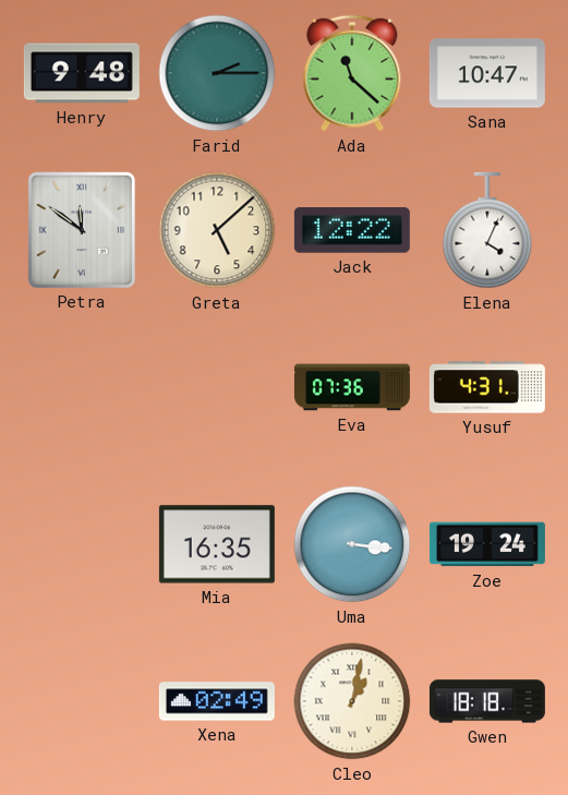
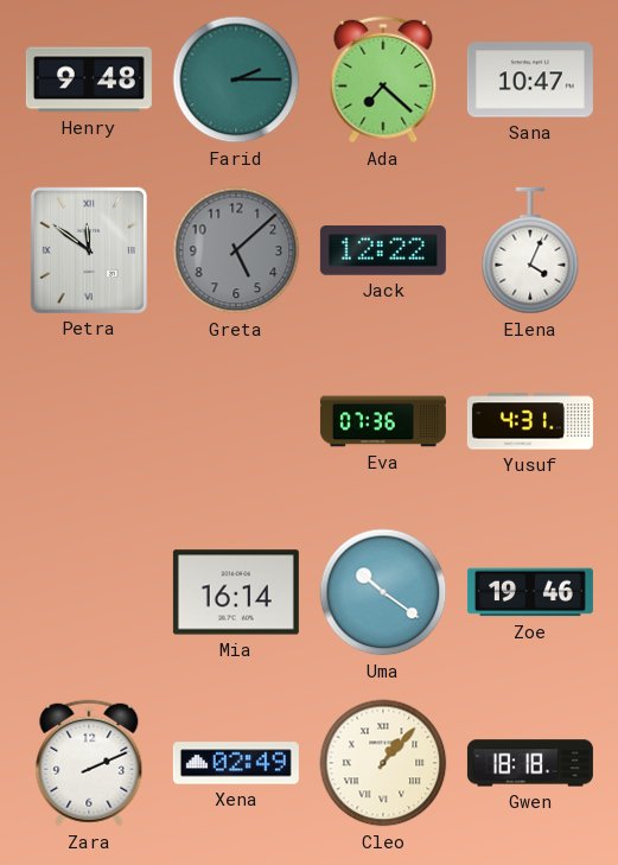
Ada: 11:22 -> 7:22 (383, 79)
Greta dial: cream -> grey (236, 250)
Mia: 16:35 -> 16:14 (236, 592)
Uma: 3:16 -> 10:21 (383, 592)
Zoe: 19:24 -> 19:46 (530, 592)
Zara: none -> 2:11 (89, 763)
Cleo: 1:02 -> 1:07 (383, 763)
